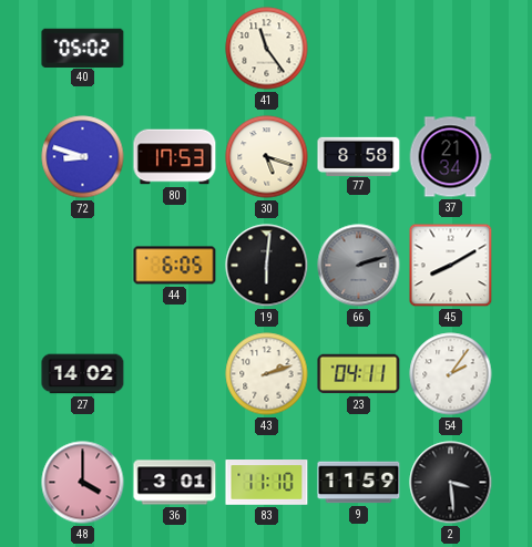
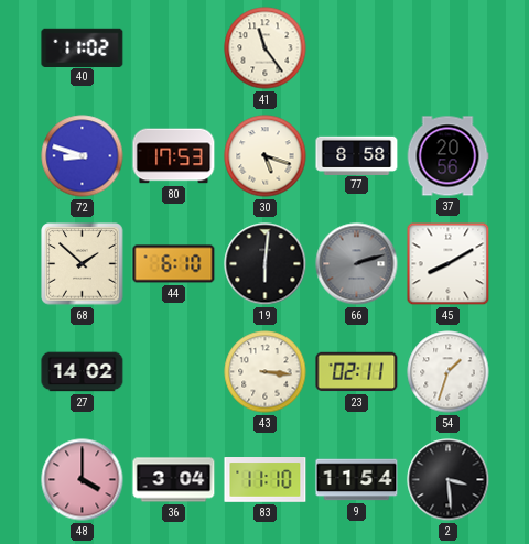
40: 05:02 -> 11:02 (83, 47)
37: 21:34 -> 20:56 (447, 156)
68: none -> 1:52 (83, 264)
44: 6:05 -> 6:10 (174, 264)
43: 2:12 -> 3:16 (266, 372)
23: 04:11 -> 02:11 (357, 372)
54: 2:06 -> 1:33 (449, 372)
36: 3:01 -> 3:04 (174, 480)
9: 11:59 -> 11:54 (357, 480)
